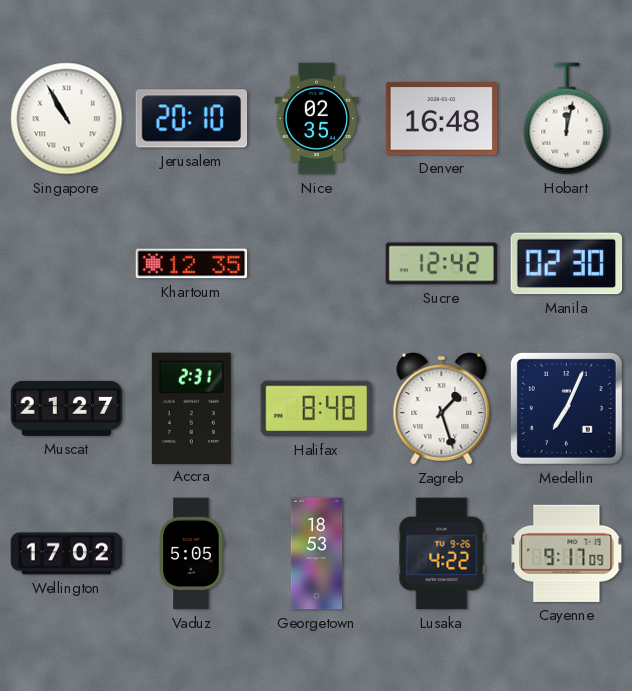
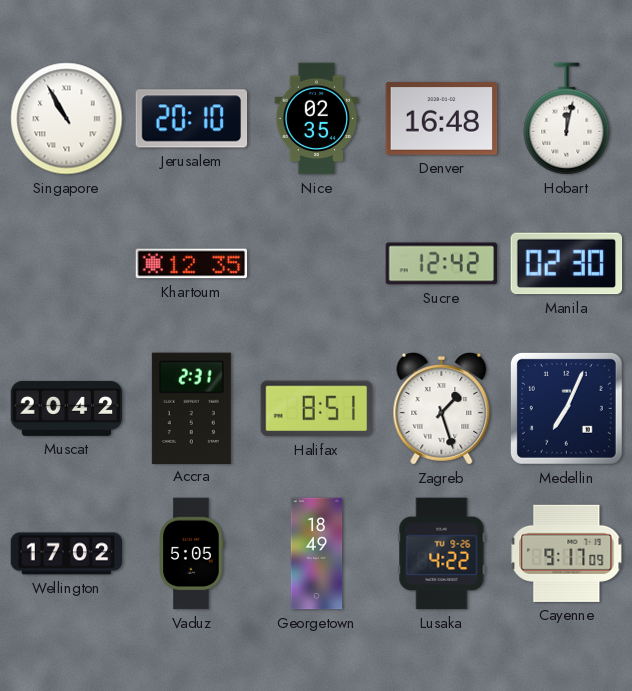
Muscat: 21:27 -> 20:42 (67, 408)
Halifax: 8:48 -> 8:51 (317, 409)
Georgetown: 18:53 -> 18:49 (317, 554)
